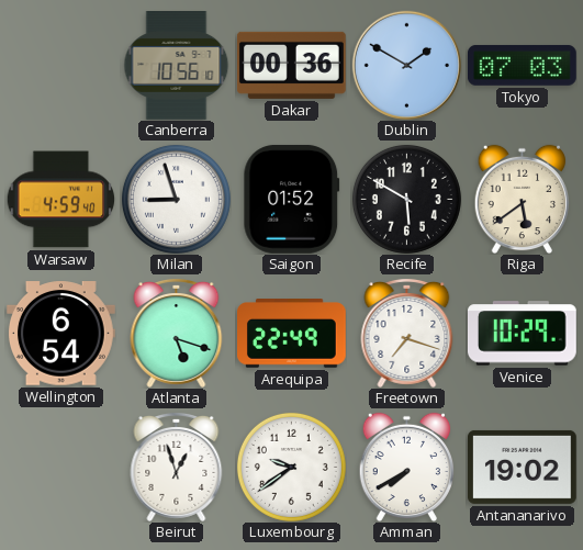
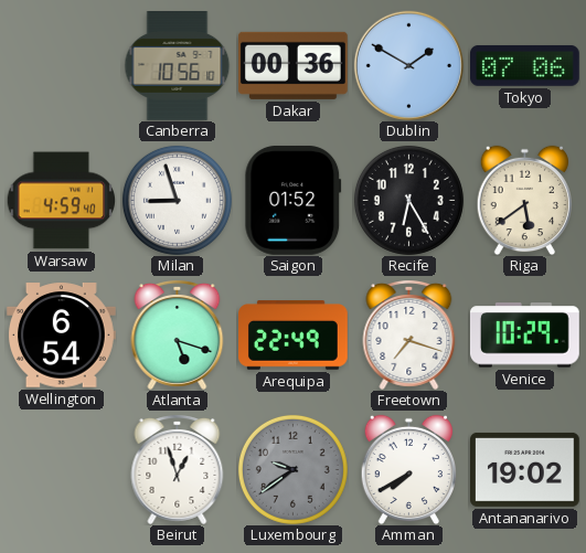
Tokyo: 07:03 -> 07:06 (525, 66)
Recife: 5:50 -> 6:25 (408, 200)
Luxembourg dial: white -> grey (292, 469)
